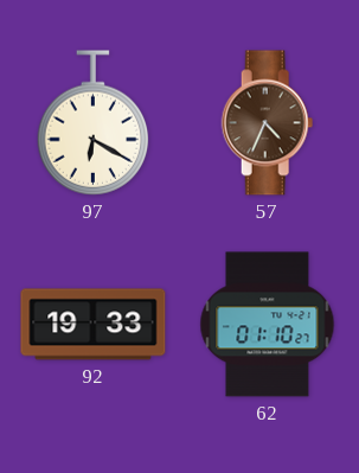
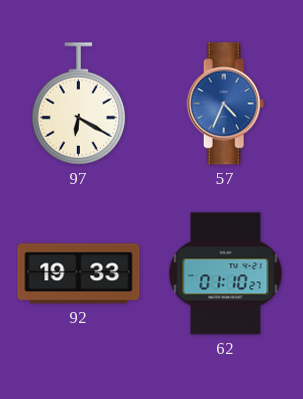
57 dial: brown -> blue (226, 104)
